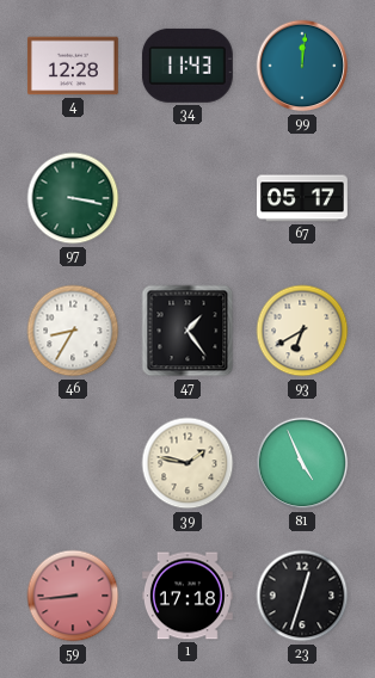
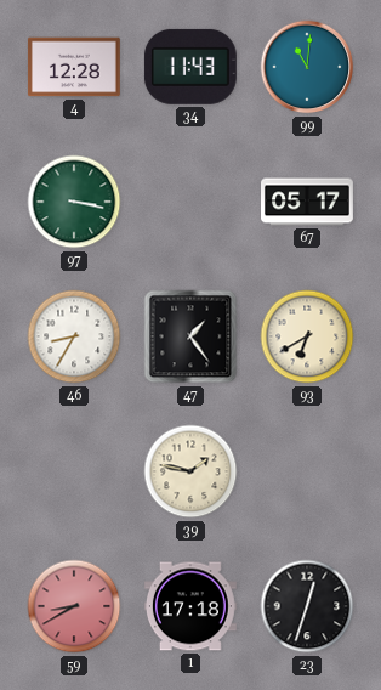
99: 12:01 -> 11:01 (307, 67)
81: 4:56 -> none (302, 463)
59: 8:44 -> 8:40 (74, 606)
